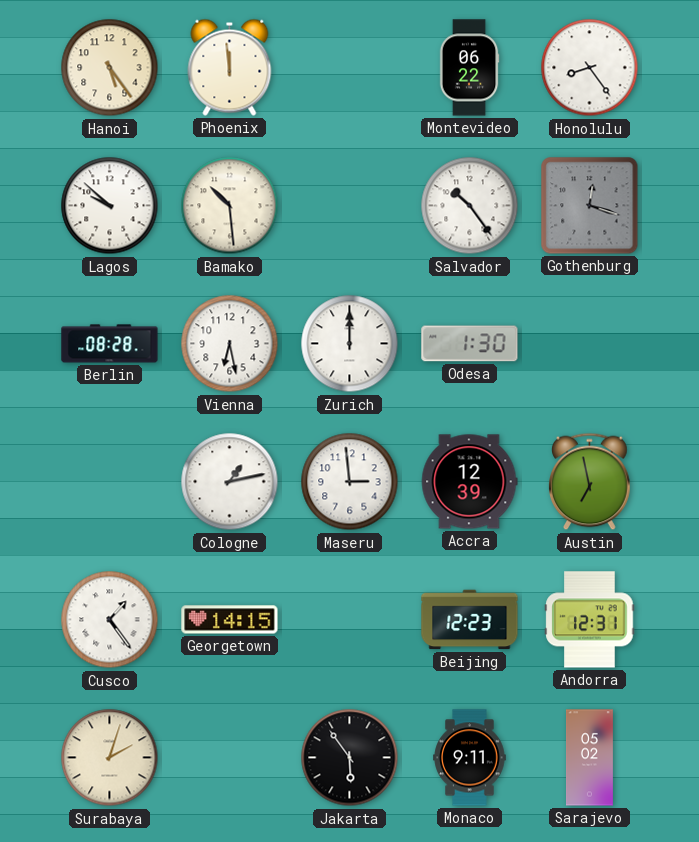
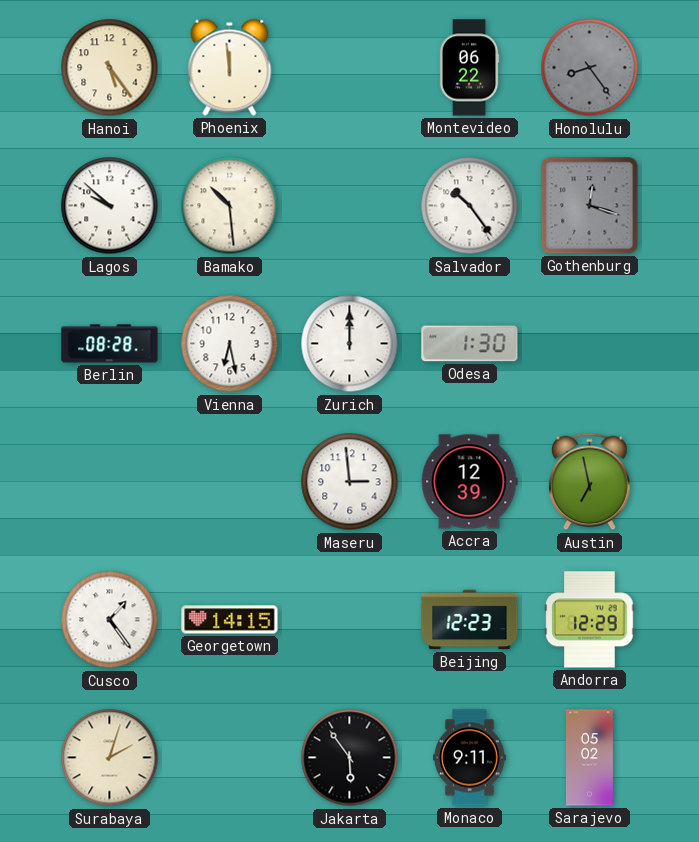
Honolulu dial: white -> grey (590, 68)
Cologne: 1:13 -> none (230, 482)
Andorra: 12:31 -> 12:29 (590, 620)
